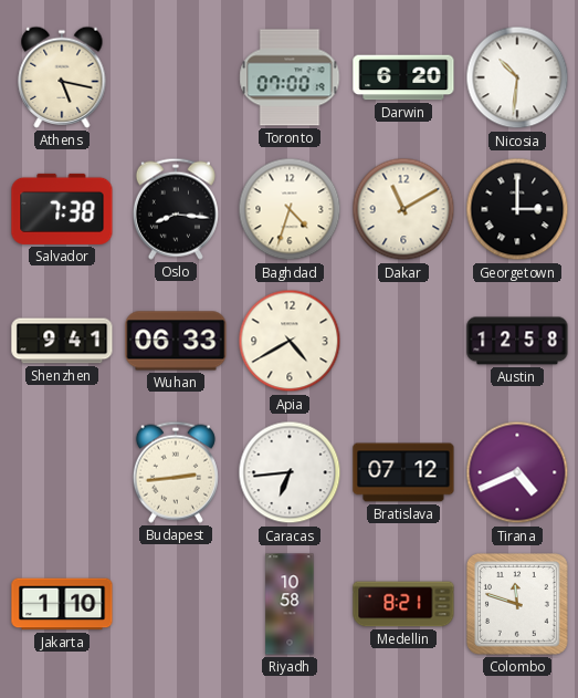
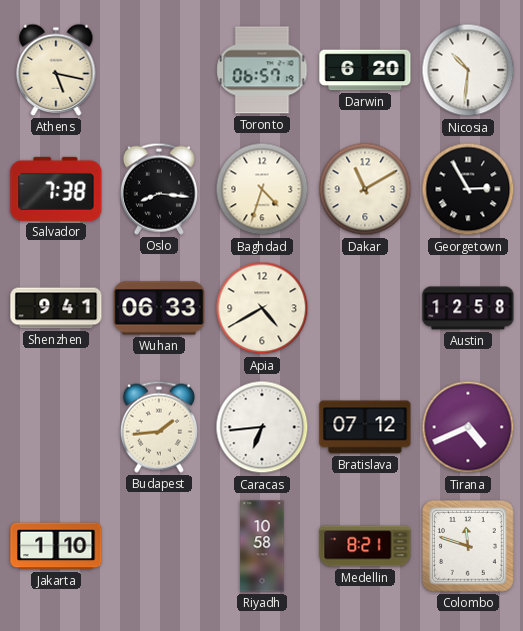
Toronto: 07:00 -> 06:57 (262, 70)
Georgetown: 3:00 -> 2:55 (468, 189)
Budapest: 2:44 -> 1:44 (159, 427)
